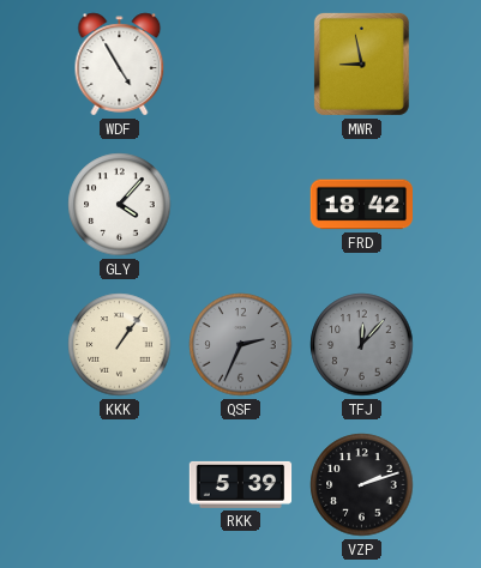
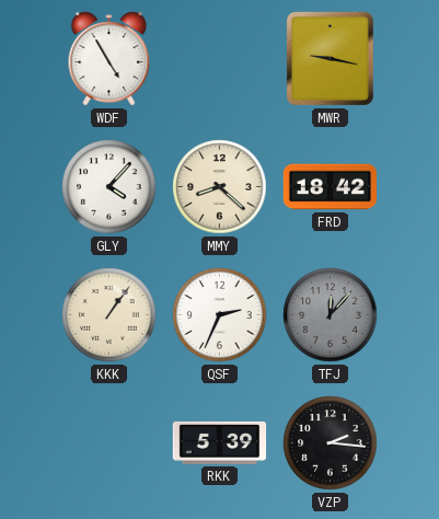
MWR: 8:58 -> 9:17 (330, 58)
MMY: none -> 8:22 (220, 187)
QSF dial: grey -> white (220, 315)
VZP: 2:12 -> 2:16 (331, 443)
